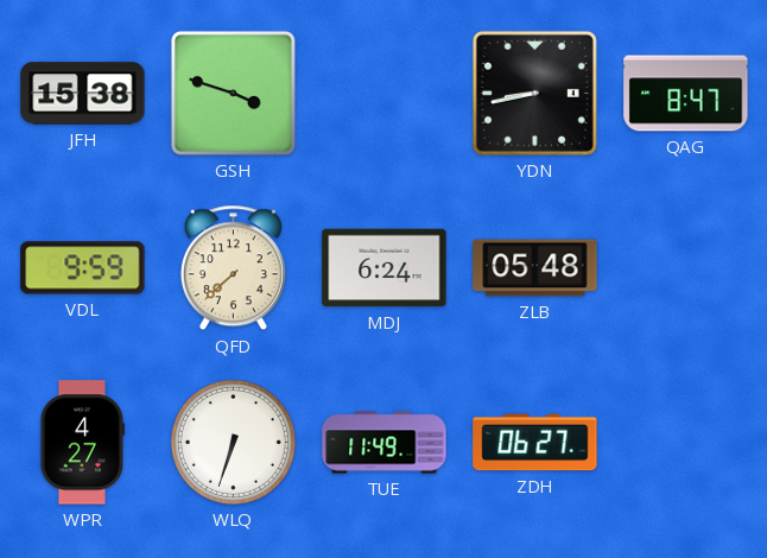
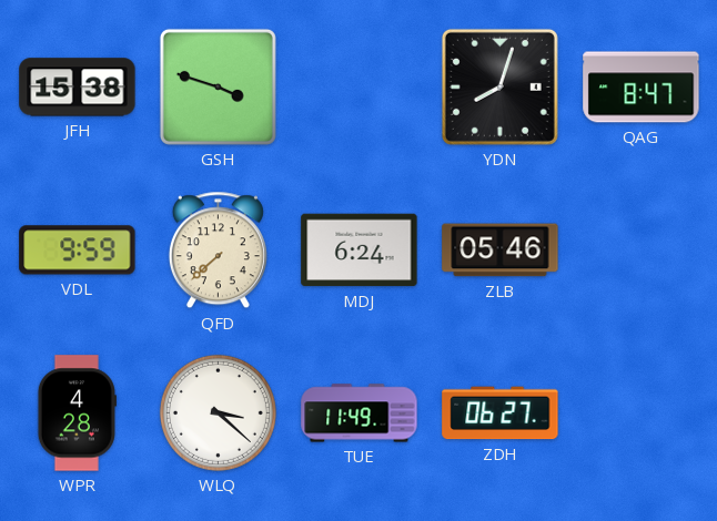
YDN: 8:43 -> 8:03 (499, 86)
ZLB: 05:48 -> 05:46 (501, 251)
WPR: 4:27 -> 4:28 (77, 413)
WLQ: 6:33 -> 3:22 (218, 412)
